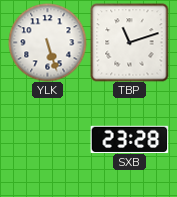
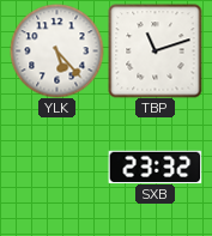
YLK: 5:27 -> 5:23 (56, 50)
SXB: 23:28 -> 23:32 (155, 167)
